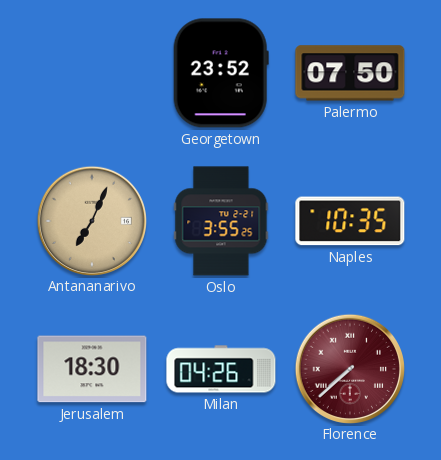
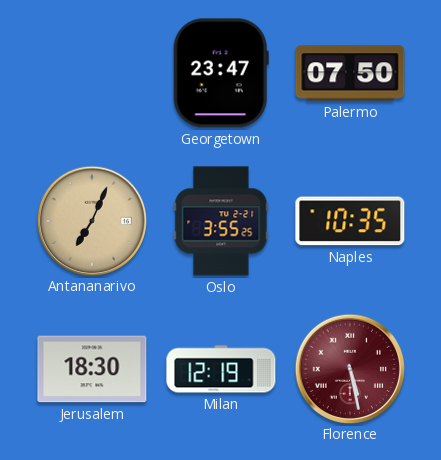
Georgetown: 23:52 -> 23:47 (221, 73)
Milan: 04:26 -> 12:19 (221, 369)
Florence: 7:38 -> 5:28 (349, 368)
